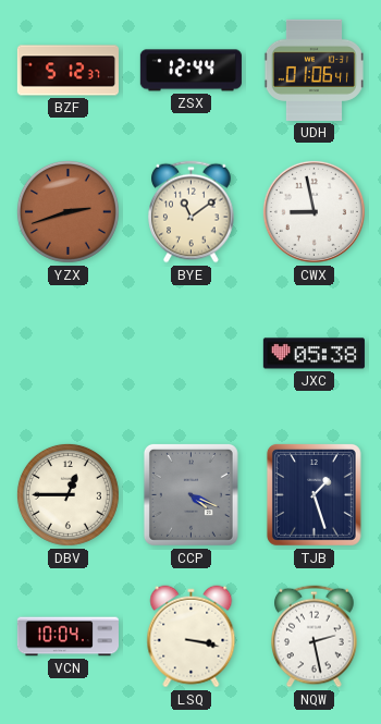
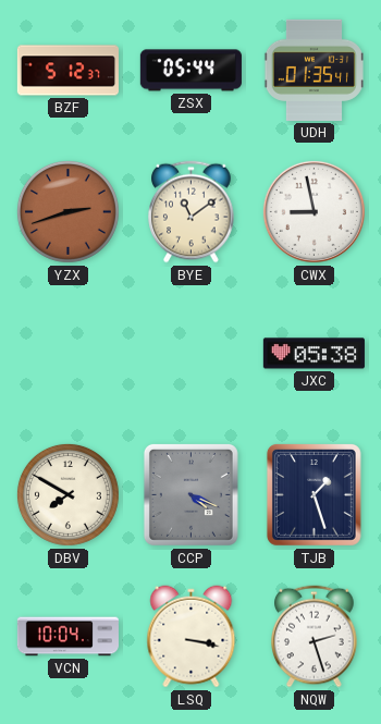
ZSX: 12:44 -> 05:44 (190, 71)
UDH: 01:06 -> 01:35 (314, 70)
DBV: 12:45 -> 7:50 (67, 494)
NQW: 2:28 -> 2:27 (315, 637)
